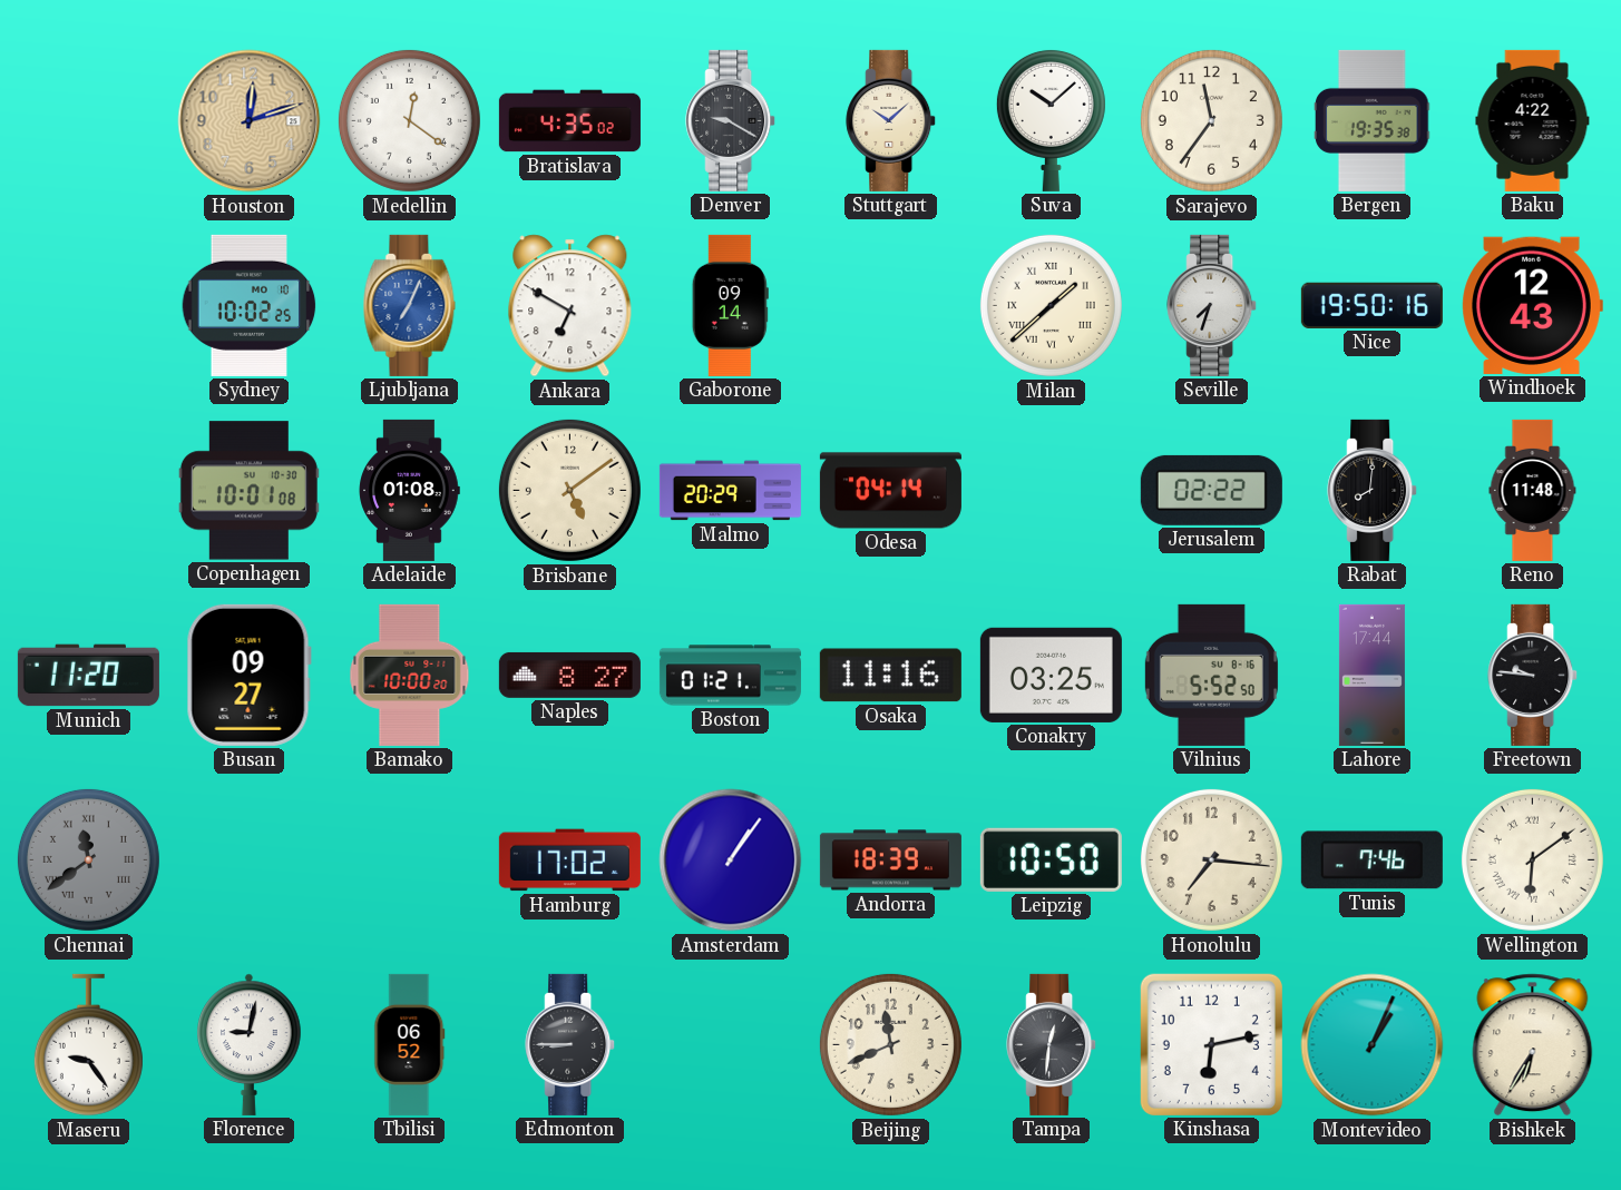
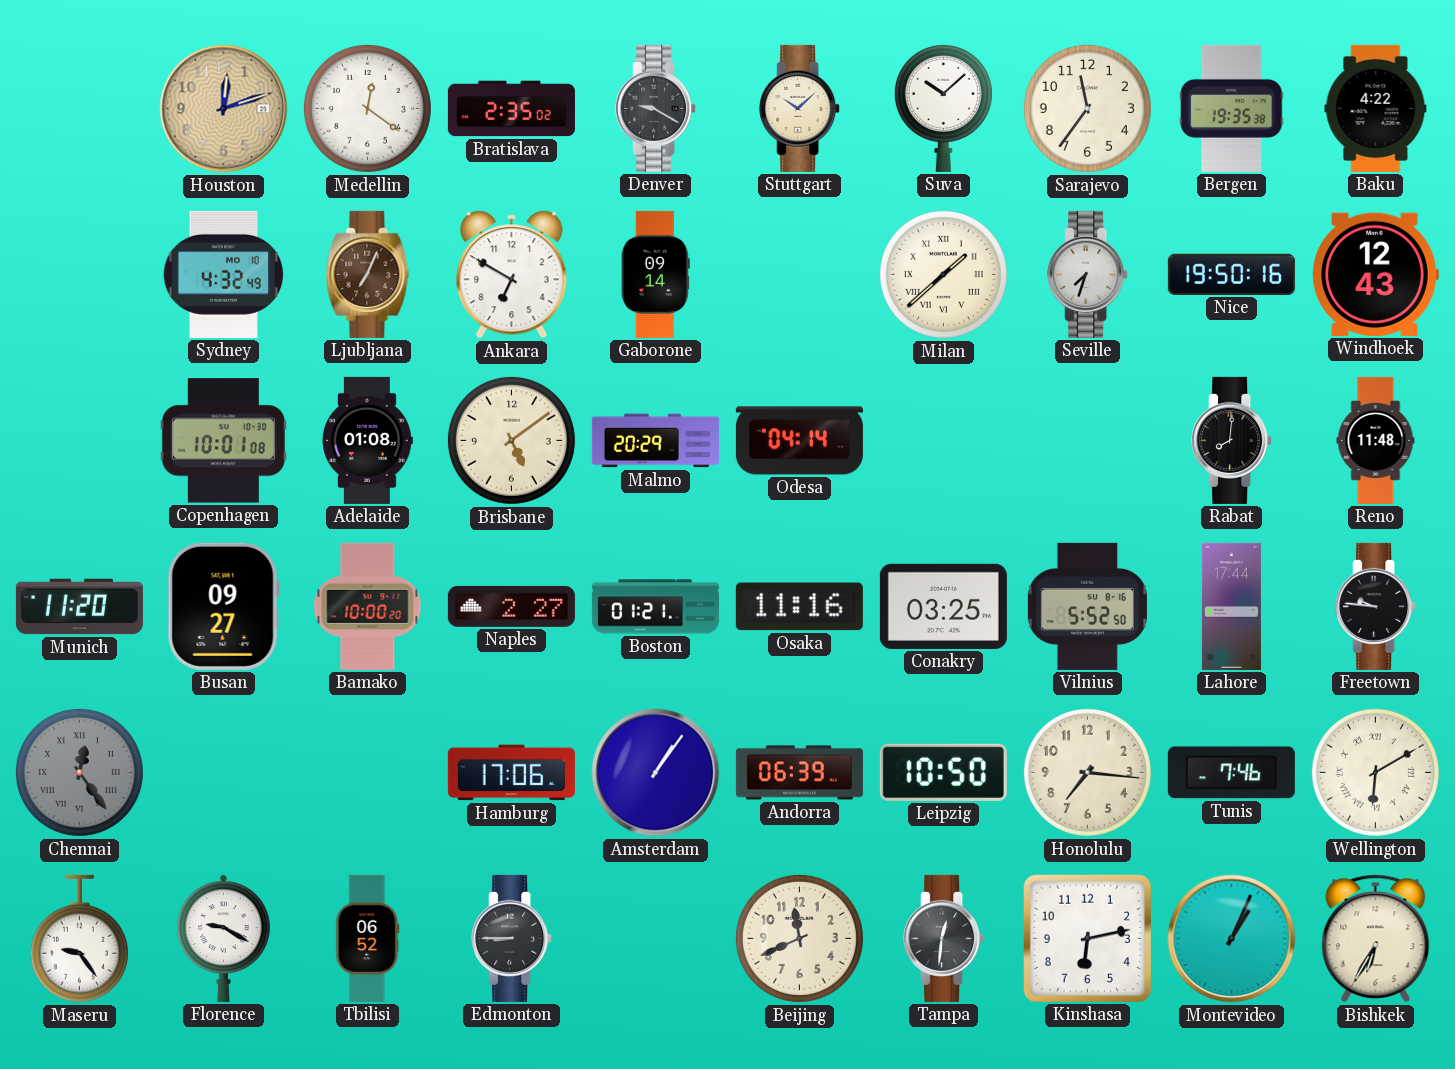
Bratislava: 4:35 -> 2:35 (511, 109)
Sydney: 10:02 -> 4:32 (224, 274)
Ljubljana dial: blue -> brown (368, 274)
Jerusalem: 02:22 -> none (1211, 490)
Naples: 8:27 -> 2:27 (511, 606)
Chennai: 11:39 -> 12:24 (79, 772)
Hamburg: 17:02 -> 17:06 (511, 773)
Andorra: 18:39 -> 06:39 (799, 773)
Wellington: 6:09 -> 6:10 (1375, 772)
Florence: 9:02 -> 9:20 (224, 938)
